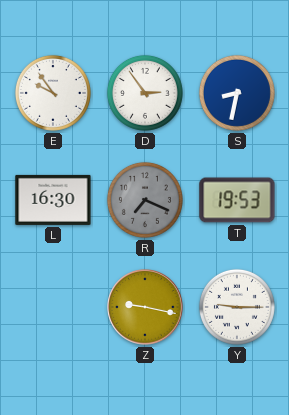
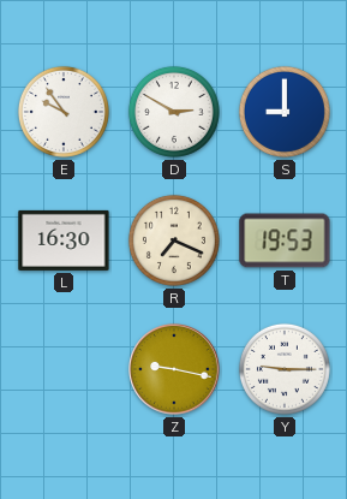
D: 2:54 -> 2:50 (174, 112)
S: 8:32 -> 9:00 (285, 112)
R dial: grey -> cream (174, 240)
